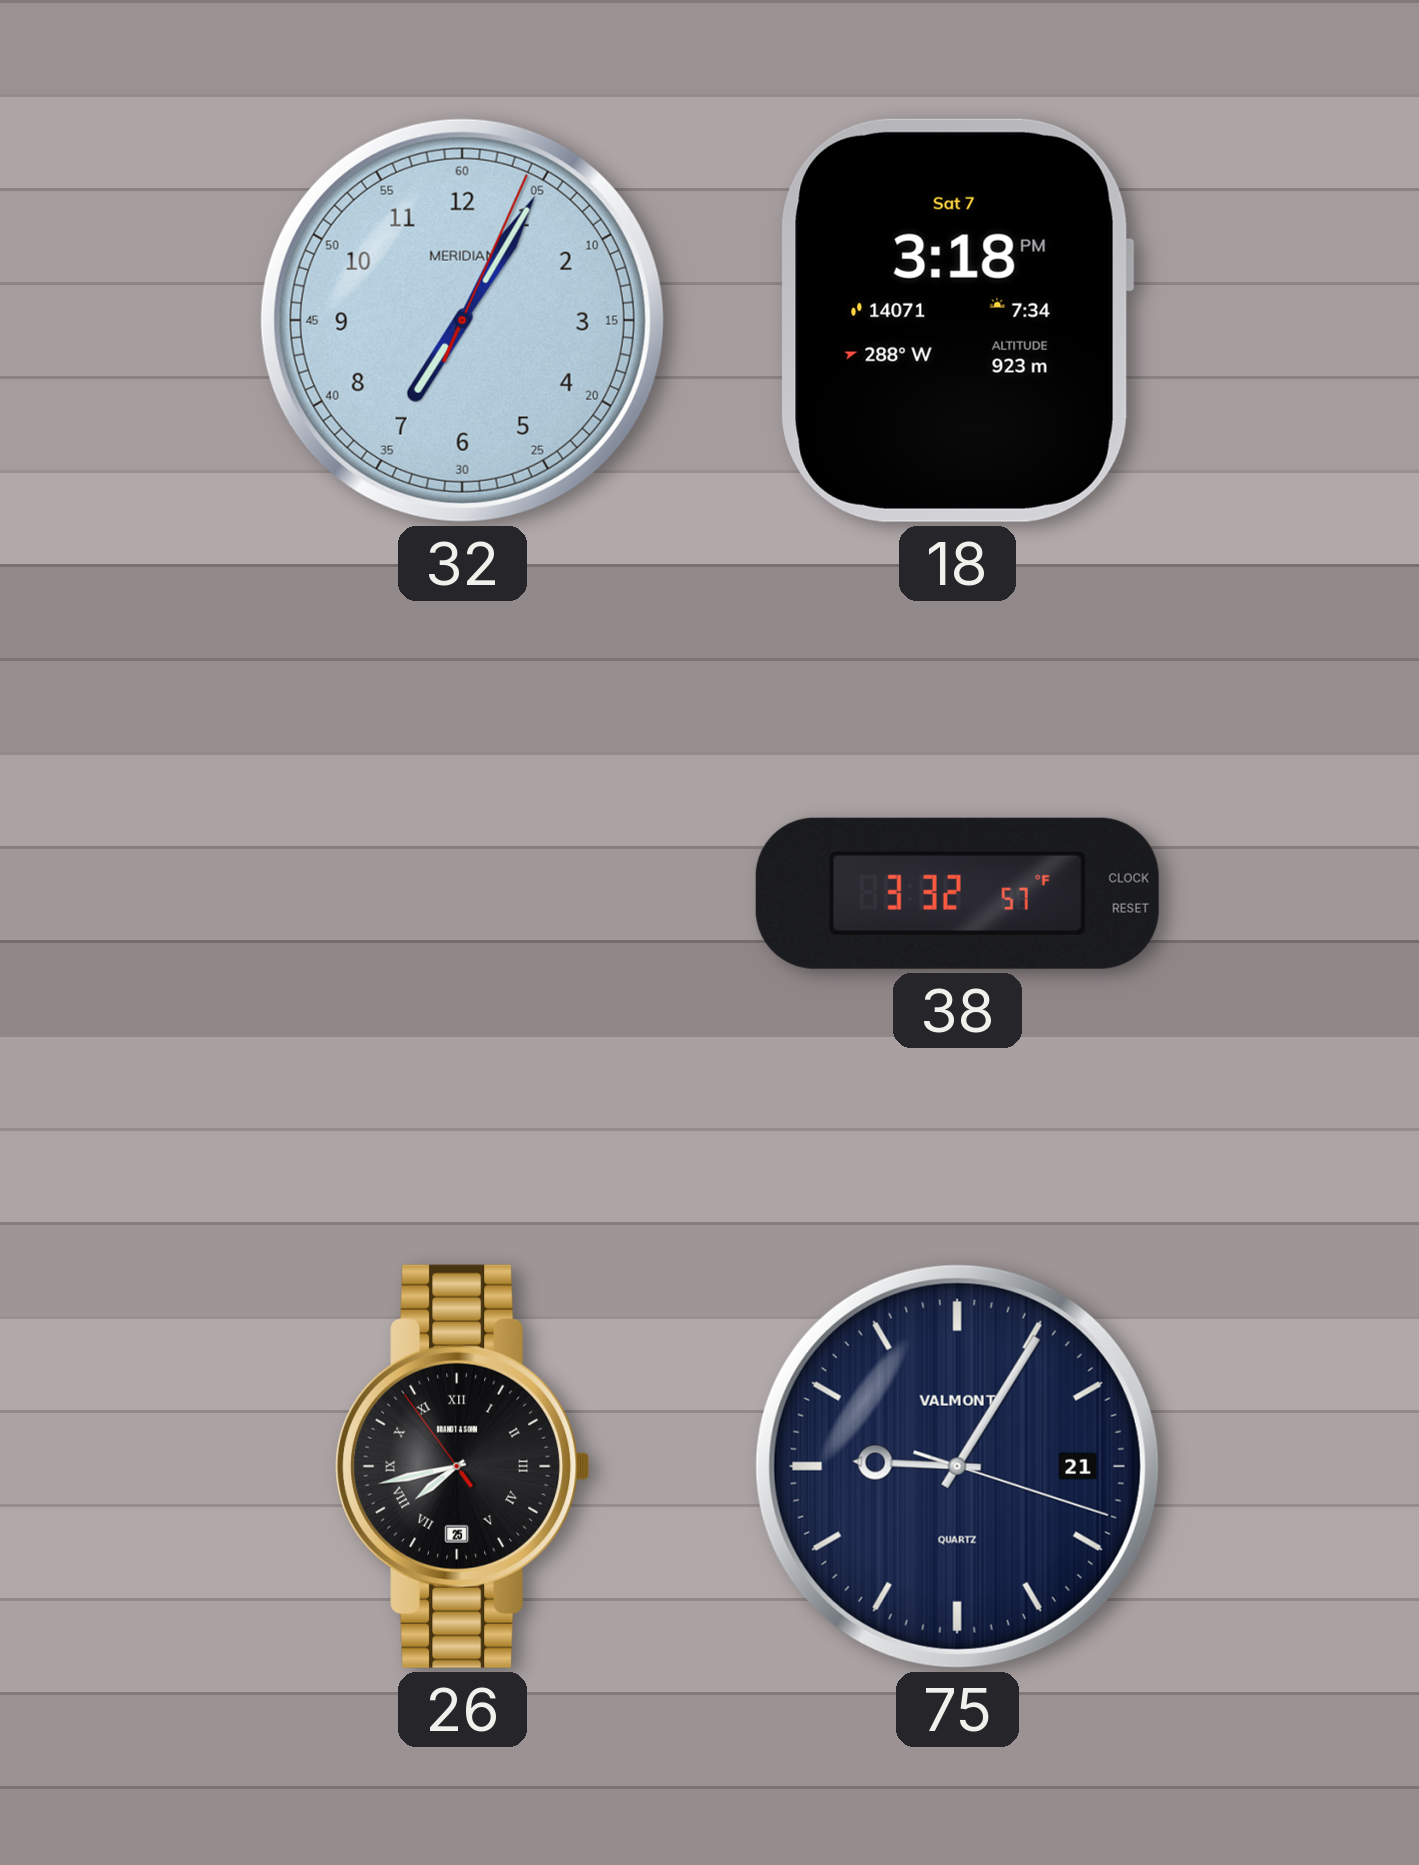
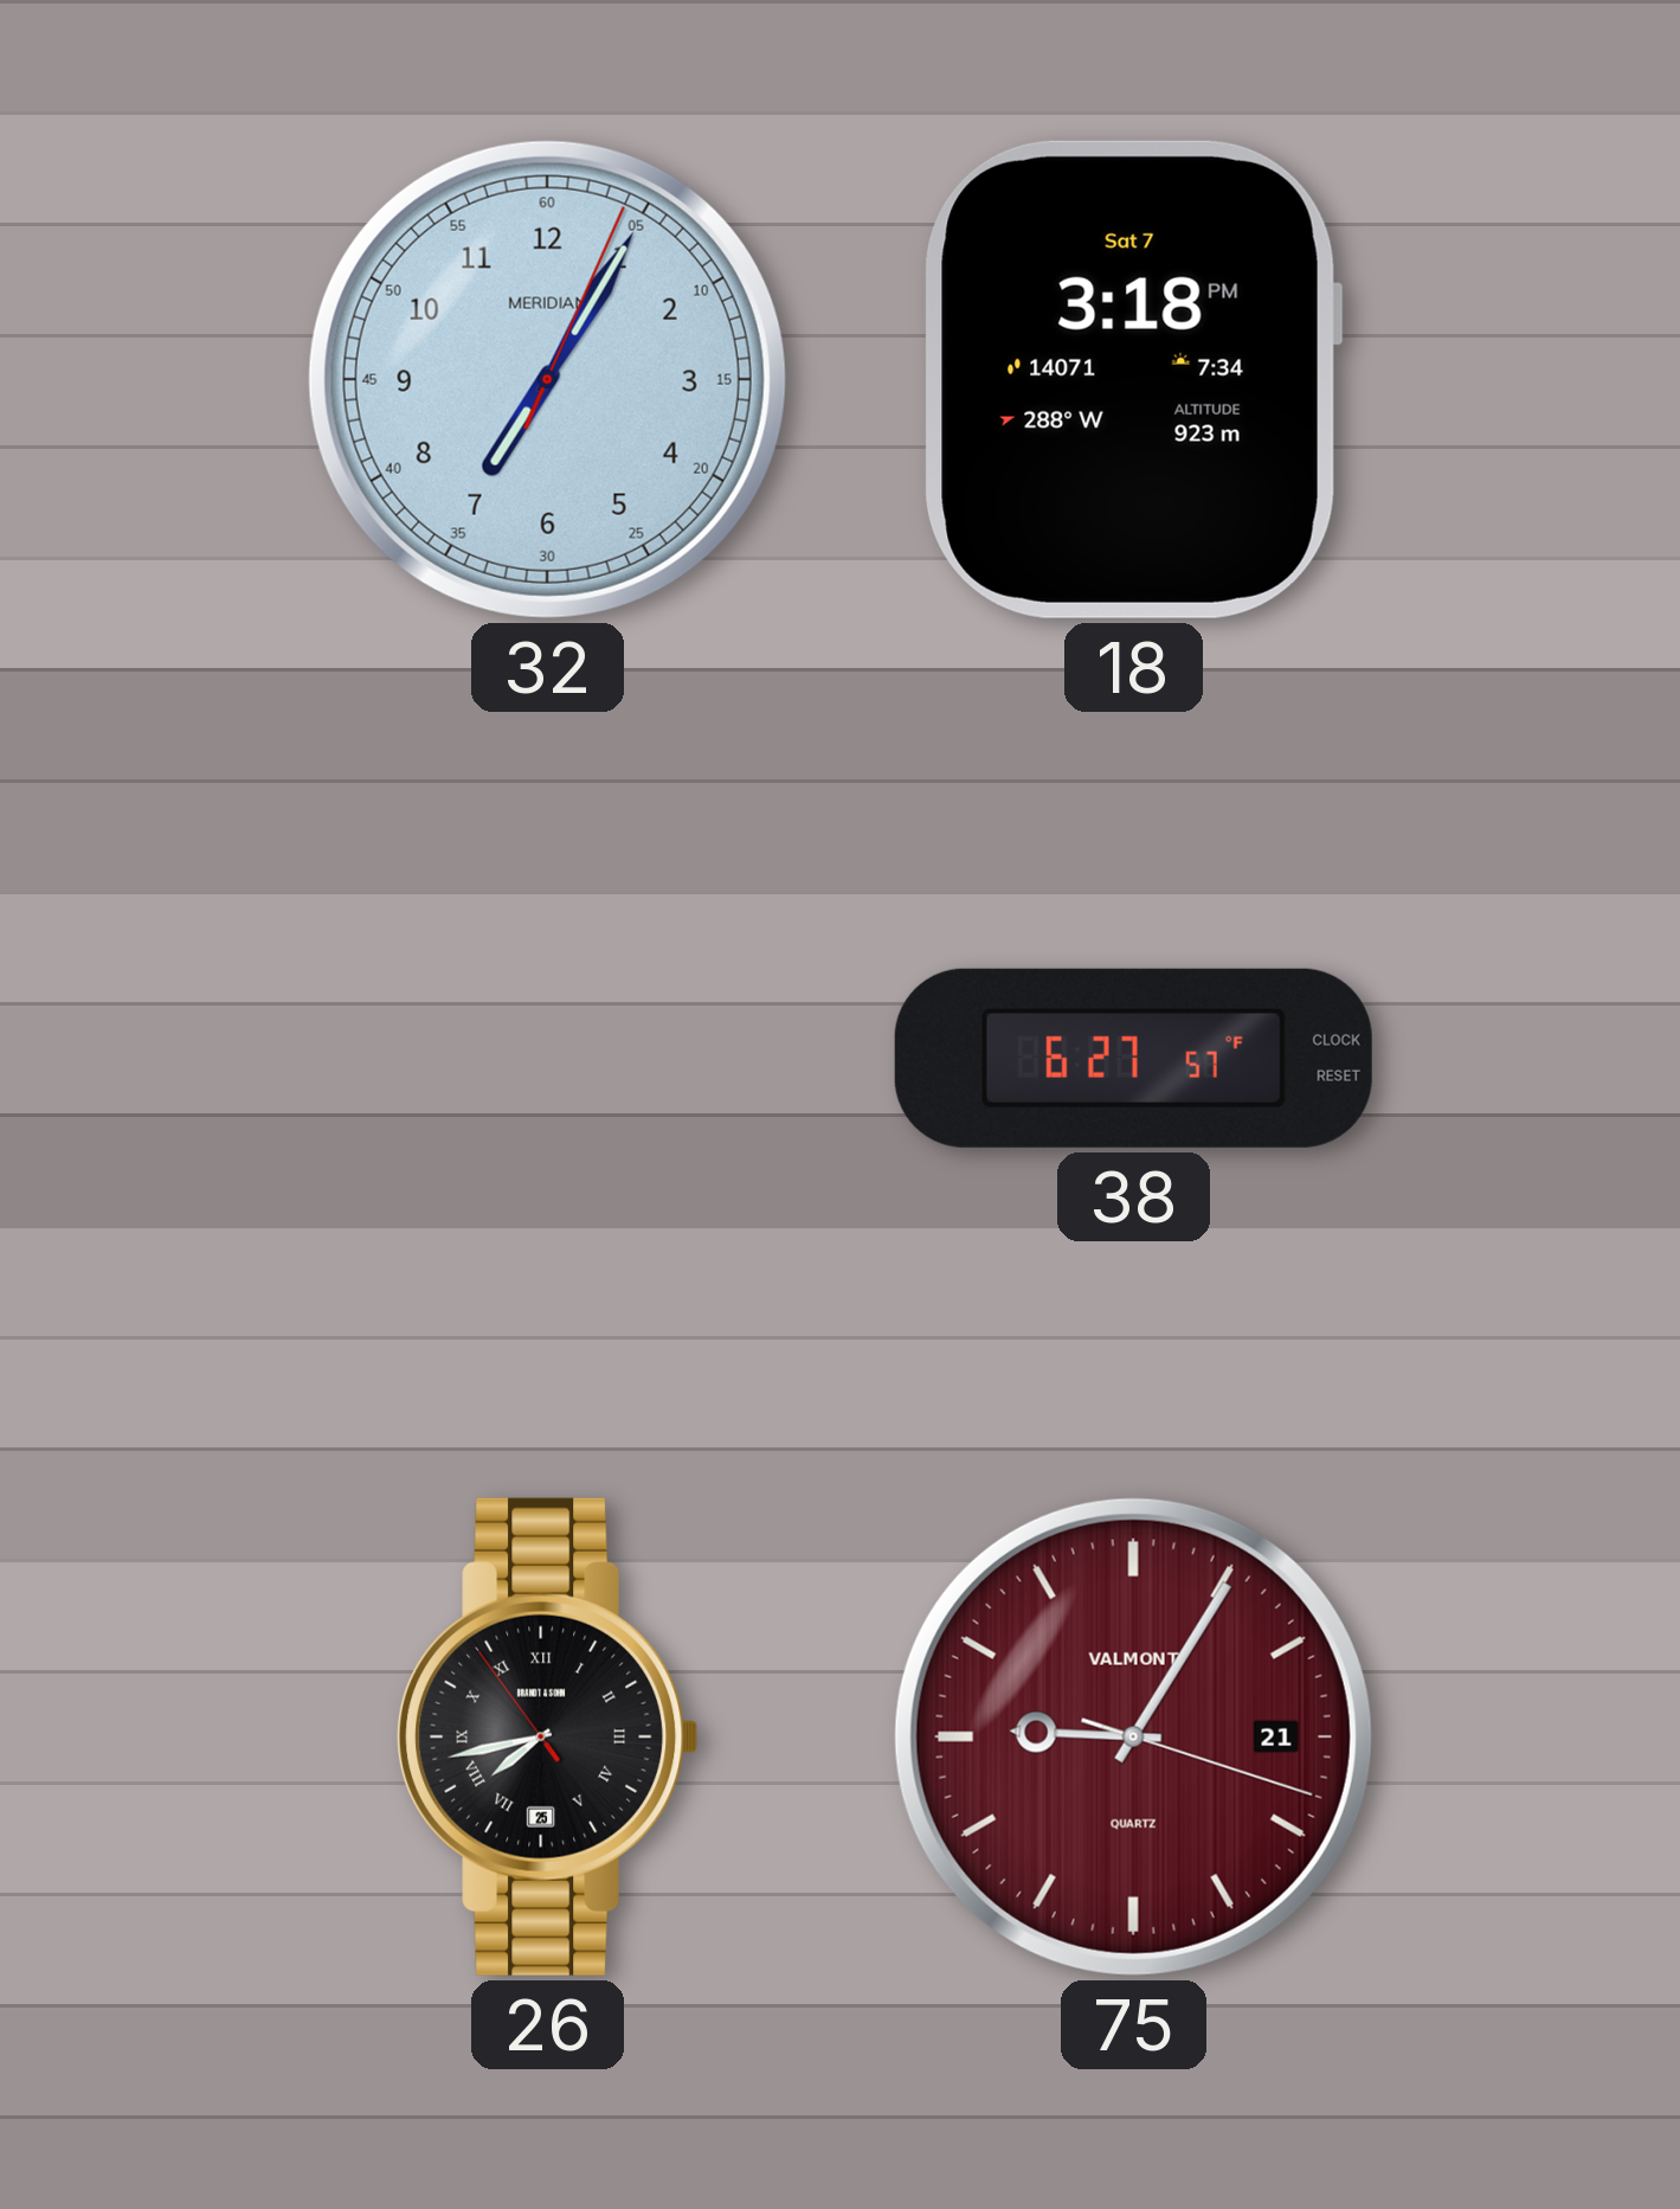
38: 3:32 -> 6:27 (1133, 1058)
75 dial: navy -> burgundy (1133, 1736)
